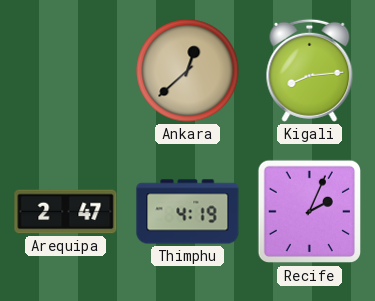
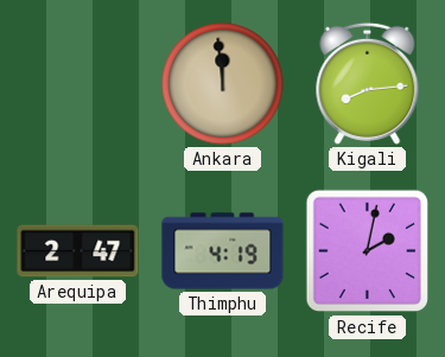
Ankara: 12:38 -> 11:59 (223, 84)
Recife: 2:04 -> 2:02 (368, 251)
